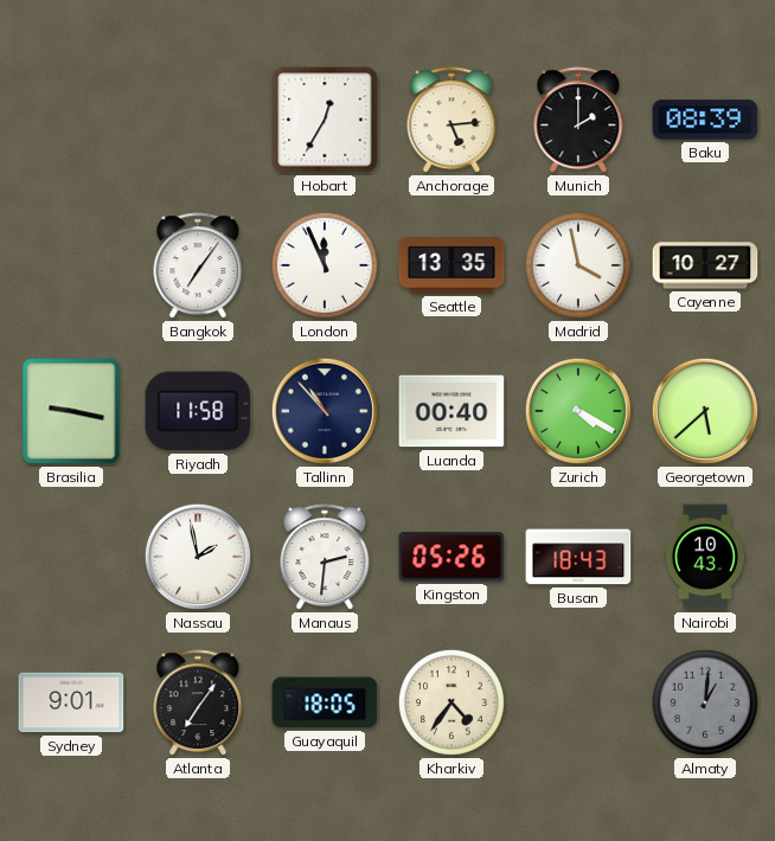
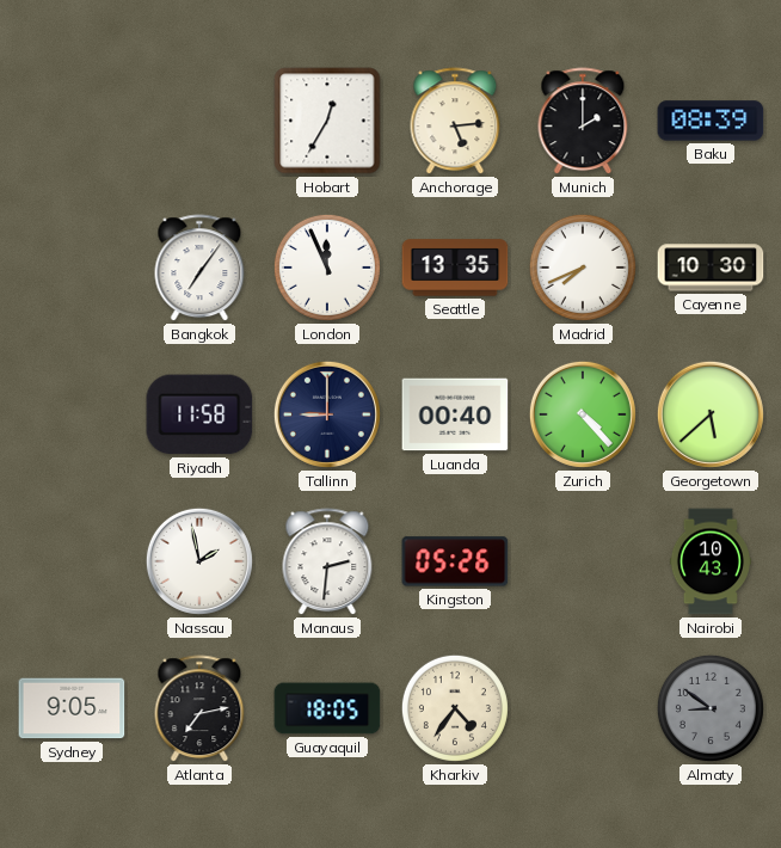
Madrid: 3:58 -> 7:41 (583, 268)
Cayenne: 10:27 -> 10:30 (711, 268)
Brasilia: 9:17 -> none (71, 411)
Tallinn: 10:53 -> 9:00 (327, 414)
Zurich: 4:20 -> 4:23 (583, 414)
Busan: 18:43 -> none (578, 557)
Sydney: 9:01 -> 9:05 (72, 708)
Atlanta: 7:06 -> 7:13 (199, 709)
Almaty: 1:01 -> 8:51 (711, 708)
